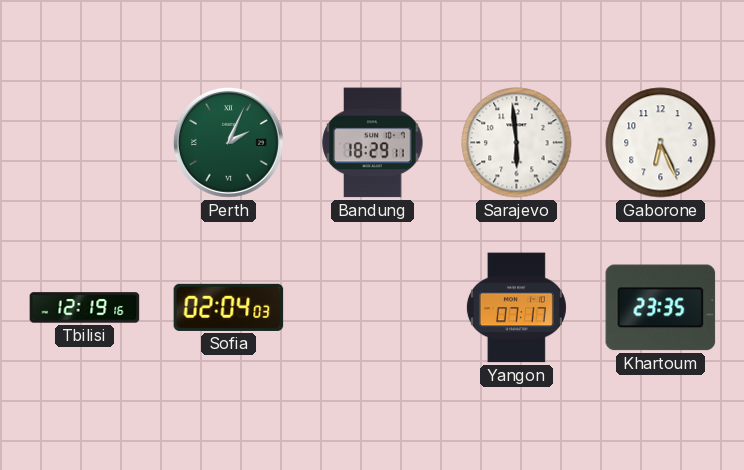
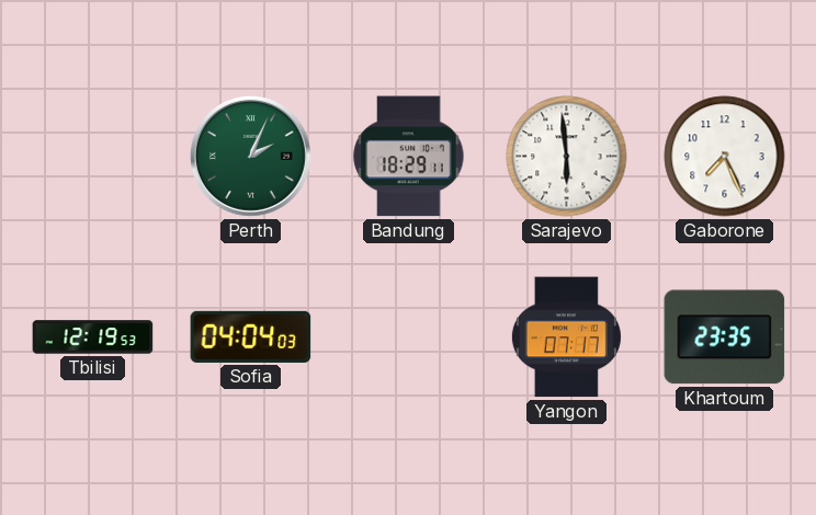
Gaborone: 6:26 -> 7:26 (725, 157)
Tbilisi: 12:19:16 -> 12:19:53 (93, 337)
Sofia: 02:04 -> 04:04 (251, 336)
